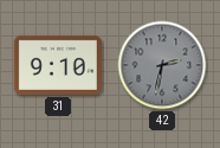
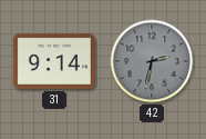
31: 9:10 -> 9:14 (54, 61)
